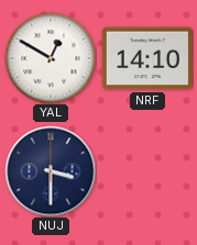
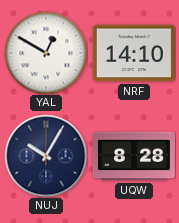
NUJ: 3:30 -> 10:05 (46, 156)
UQW: none -> 8:28 (134, 156)
